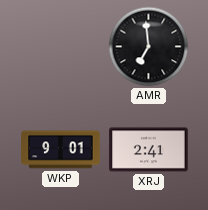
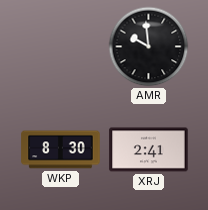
AMR: 6:59 -> 9:59 (149, 47)
WKP: 9:01 -> 8:30 (61, 150)
